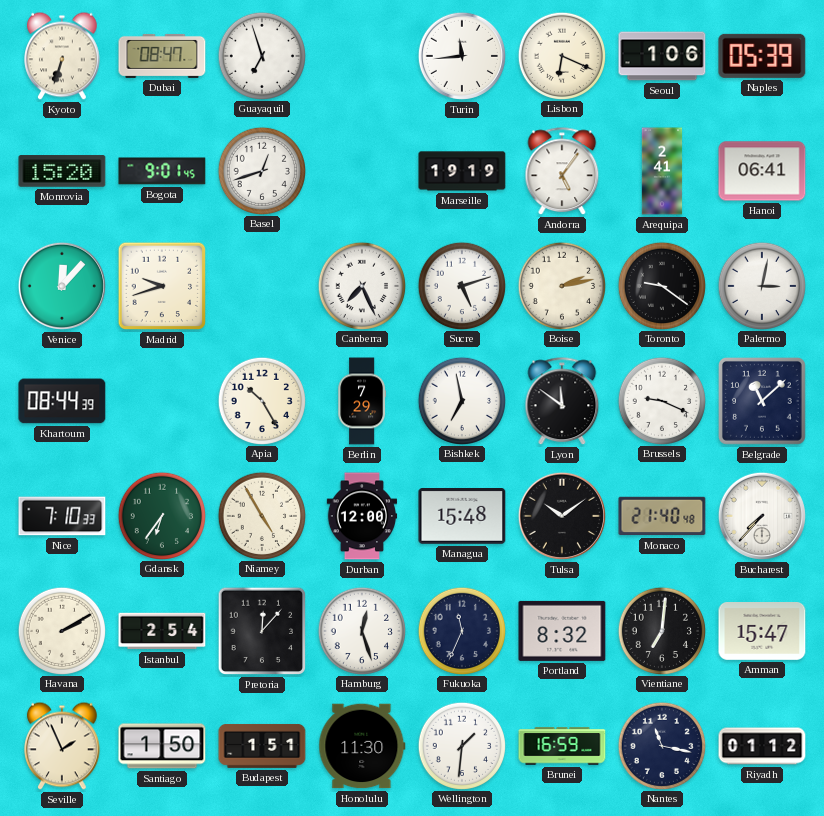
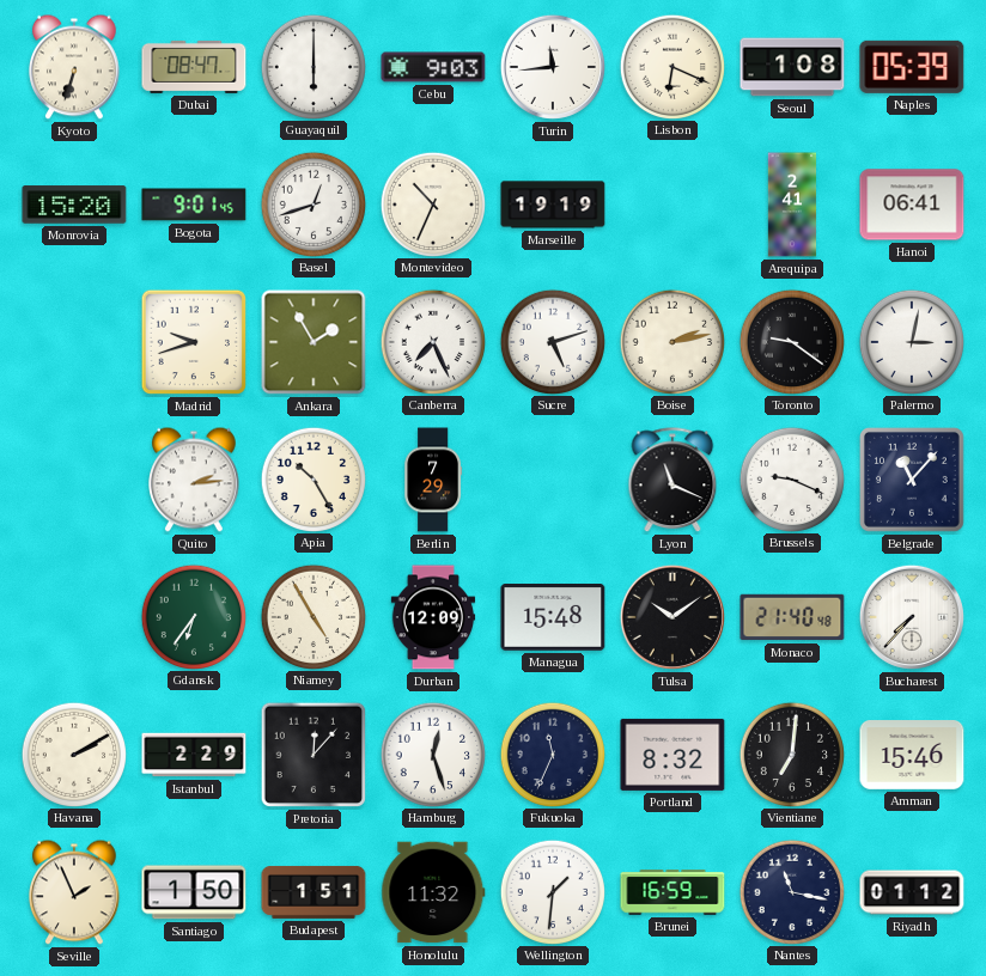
Guayaquil: 6:57 -> 6:00 (312, 66)
Cebu: none -> 9:03 (433, 67)
Seoul: 1:06 -> 1:08 (792, 67)
Montevideo: none -> 10:34 (432, 203)
Andorra: 5:06 -> none (562, 172)
Venice: 12:07 -> none (62, 286)
Ankara: none -> 1:55 (314, 342)
Khartoum: 08:44 -> none (62, 401)
Quito: none -> 2:14 (195, 480)
Bishkek: 6:58 -> none (461, 400)
Lyon: 11:51 -> 11:19 (672, 481)
Belgrade: 11:08 -> 11:07 (913, 481)
Nice: 7:10 -> none (62, 516)
Durban: 12:00 -> 12:09 (433, 617)
Istanbul: 2:54 -> 2:29 (194, 755)
Amman: 15:47 -> 15:46 (912, 756)
Honolulu: 11:30 -> 11:32 (433, 892)
